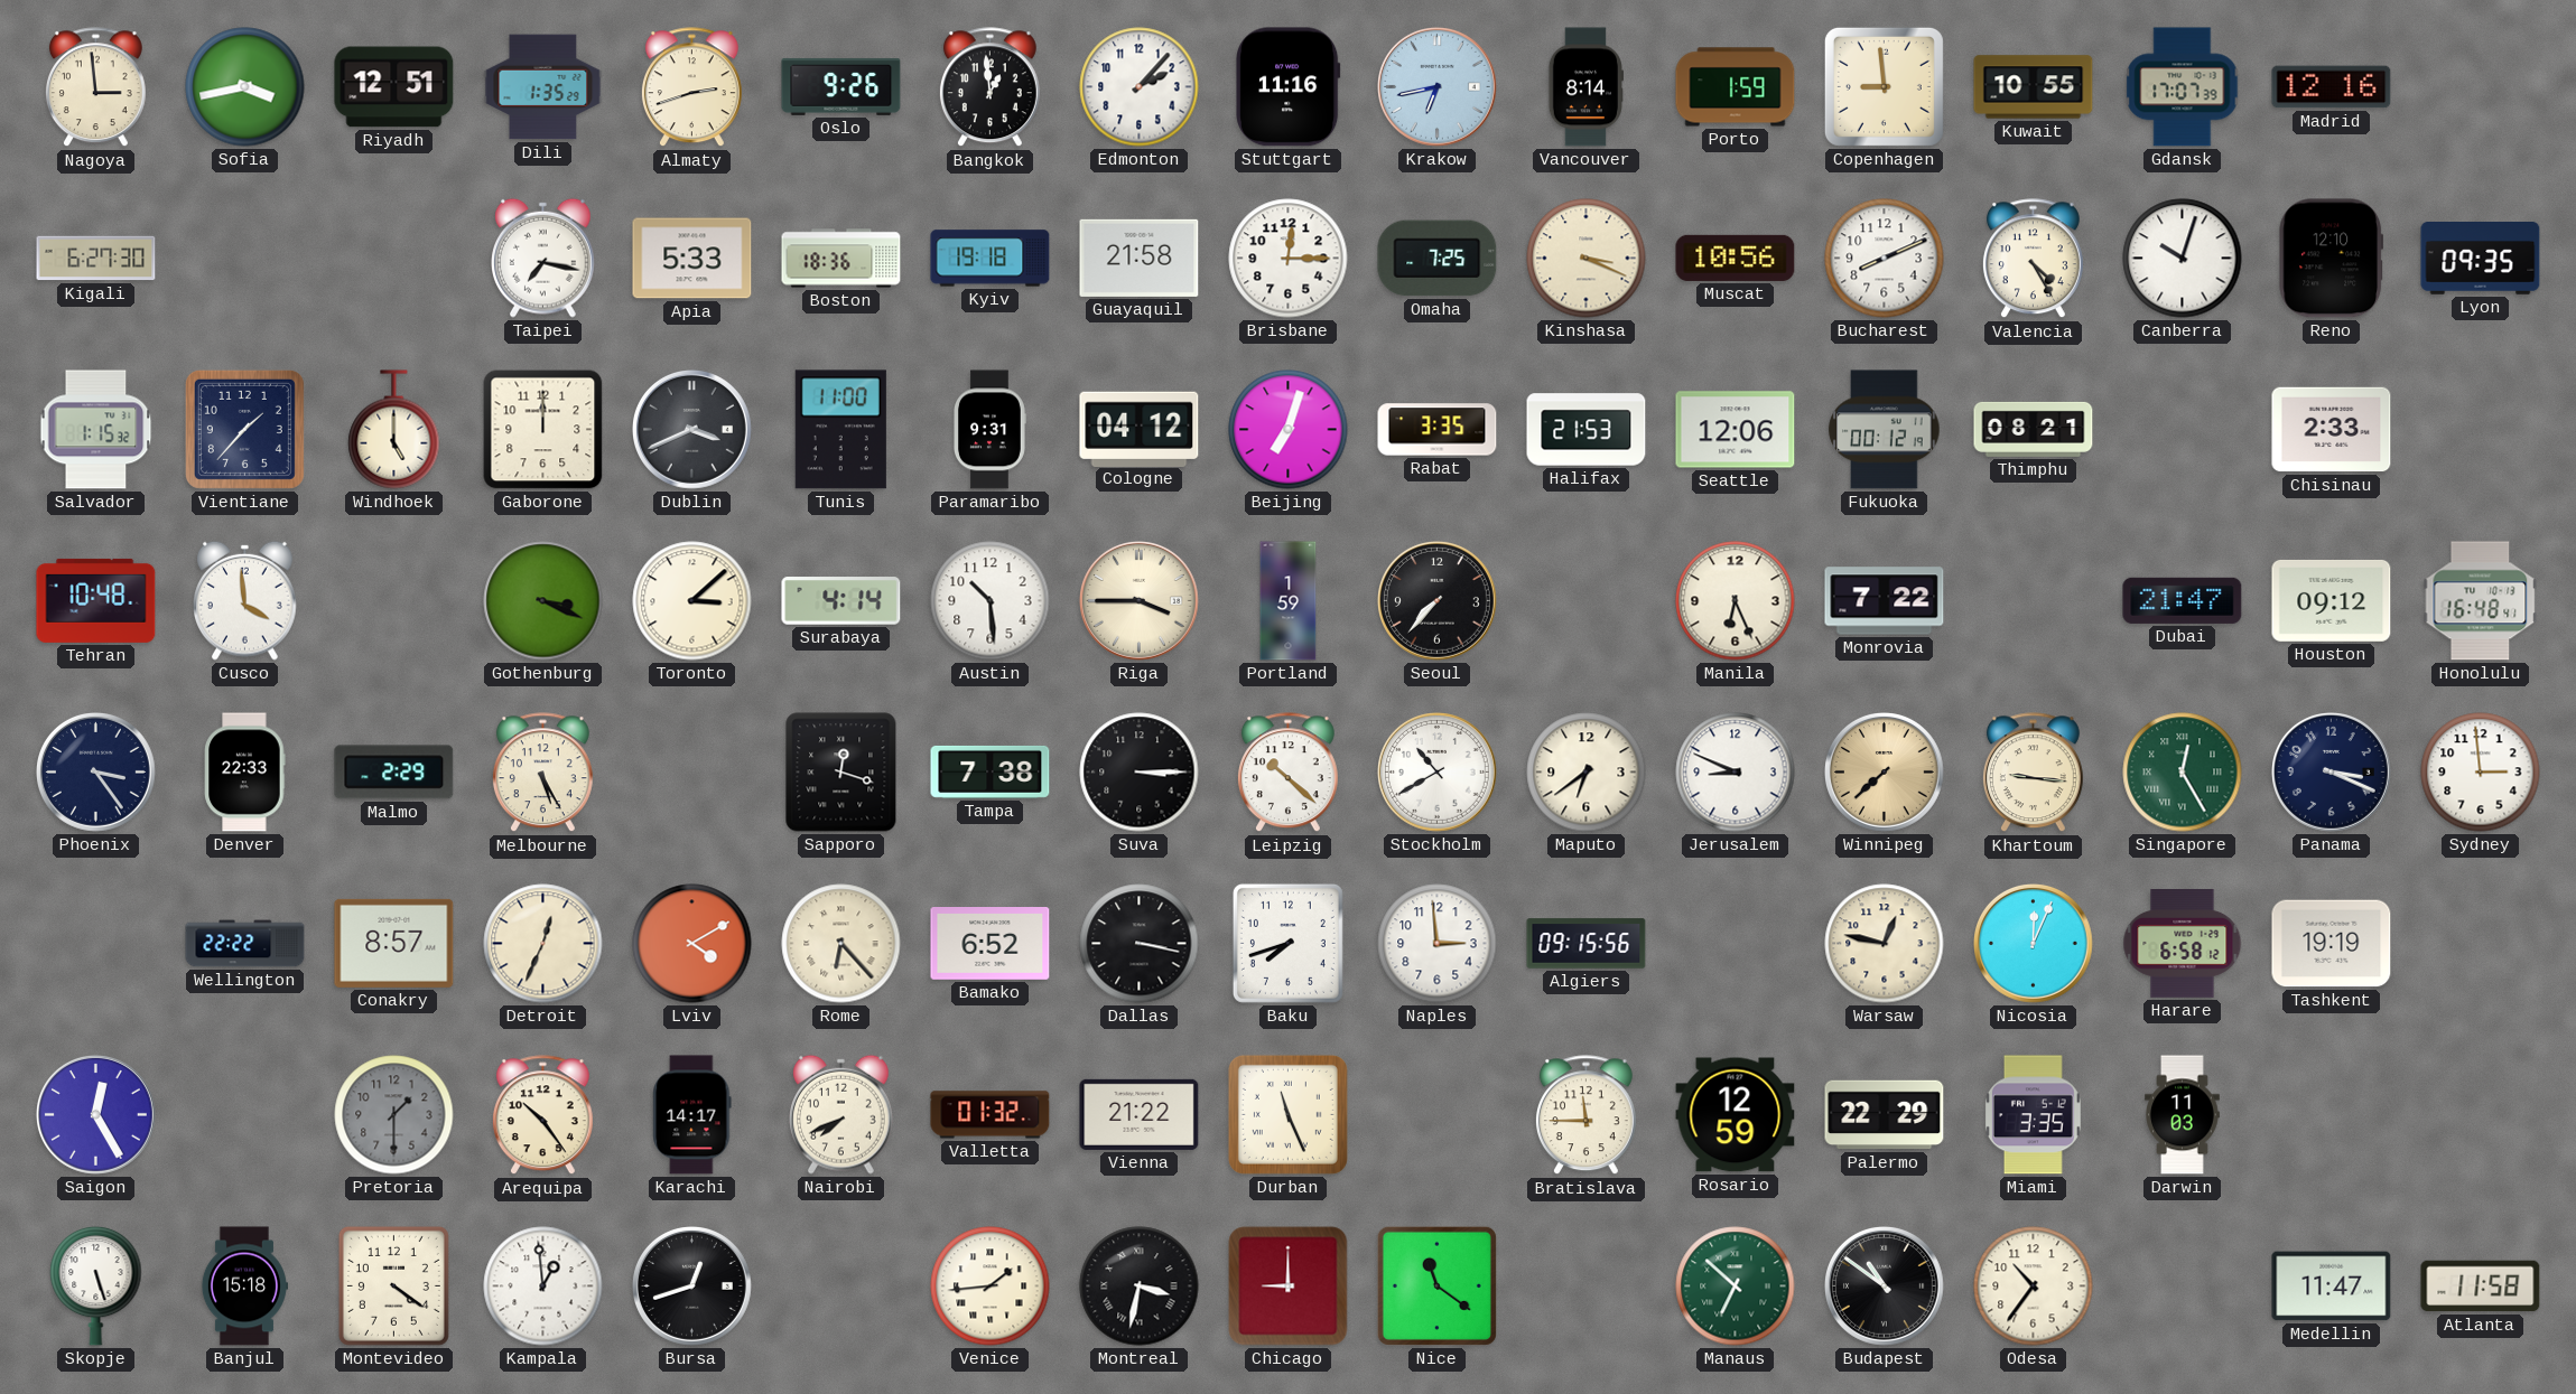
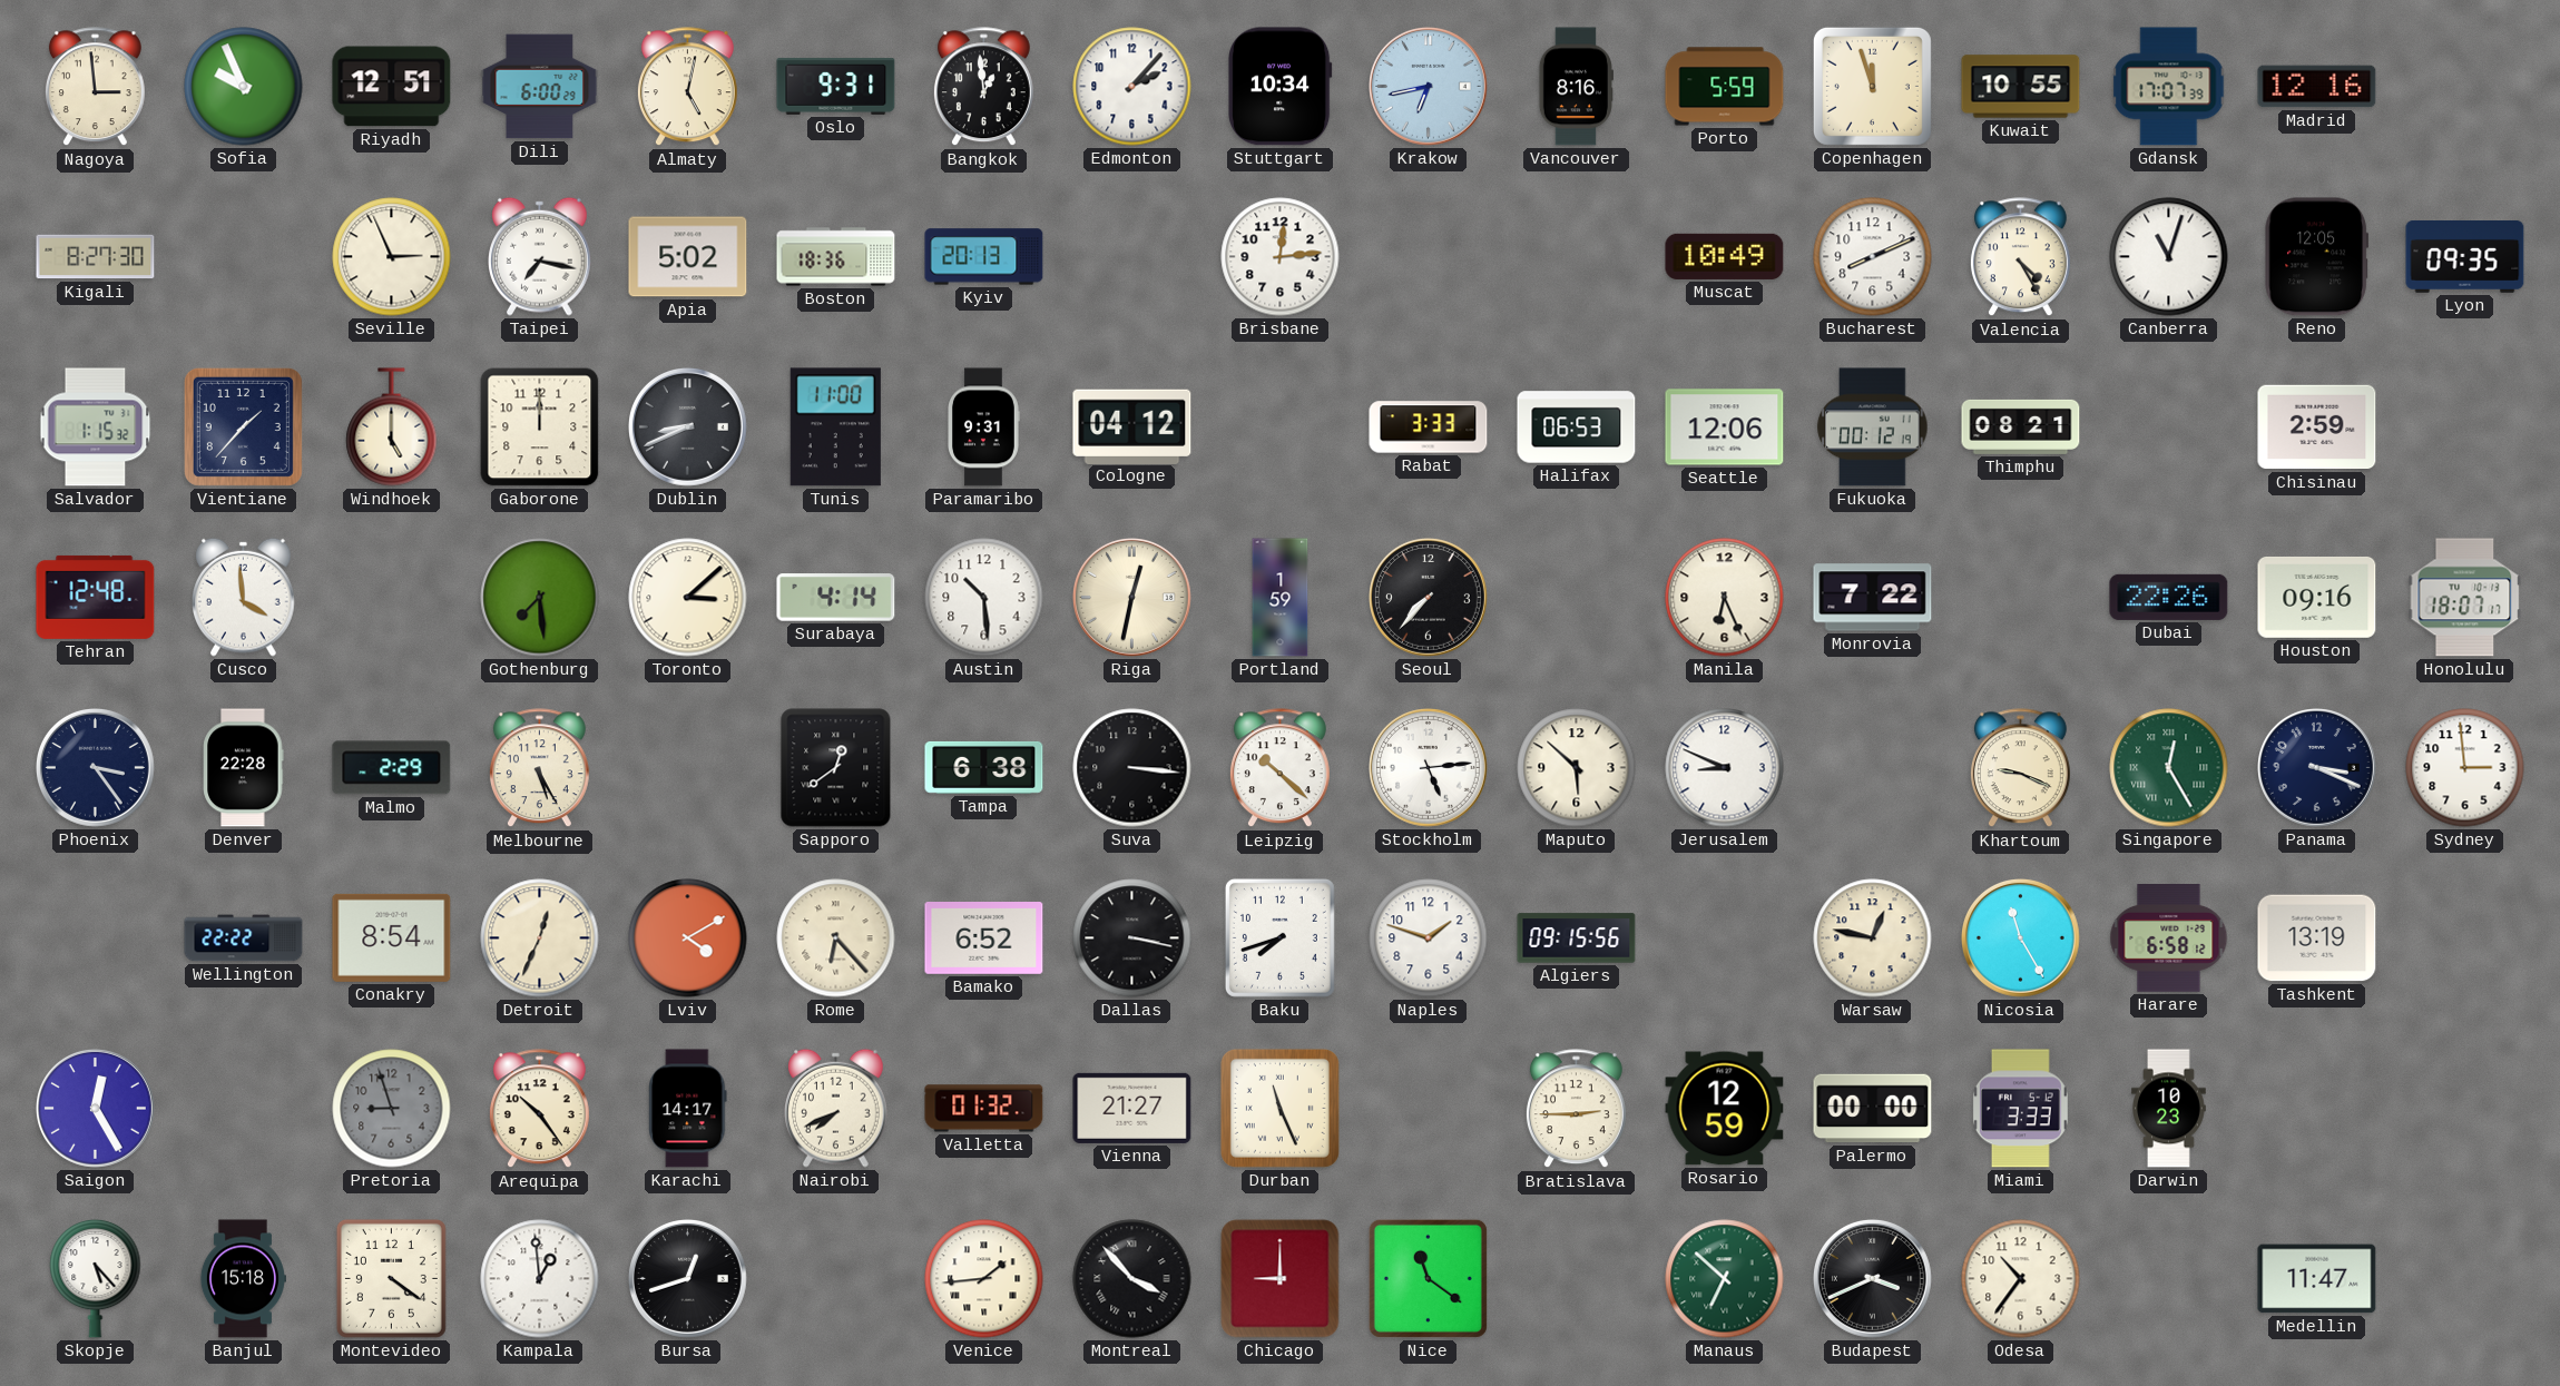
Sofia: 3:43 -> 9:56 (244, 87)
Dili: 1:35 -> 6:00 (540, 87)
Almaty: 2:42 -> 5:02 (687, 87)
Oslo: 9:26 -> 9:31 (836, 86)
Stuttgart: 11:16 -> 10:34 (1281, 87)
Vancouver: 8:14 -> 8:16 (1576, 87)
Porto: 1:59 -> 5:59 (1725, 87)
Copenhagen: 8:59 -> 11:57 (1872, 86)
Kigali: 6:27 -> 8:27 (96, 257)
Seville: none -> 2:56 (392, 257)
Apia: 5:33 -> 5:02 (688, 257)
Kyiv: 19:18 -> 20:13 (984, 257)
Guayaquil: 21:58 -> none (1140, 258)
Brisbane: 12:15 -> 12:14 (1281, 257)
Omaha: 7:25 -> none (1438, 259)
Kinshasa: 3:19 -> none (1587, 259)
Muscat: 10:56 -> 10:49 (1725, 256)
Canberra: 10:03 -> 11:03 (2169, 257)
Reno: 12:10 -> 12:05 (2316, 257)
Dublin: 3:41 -> 8:41 (688, 427)
Beijing: 7:03 -> none (1289, 430)
Rabat: 3:35 -> 3:33 (1429, 427)
Halifax: 21:53 -> 06:53 (1577, 427)
Chisinau: 2:33 -> 2:59 (2317, 427)
Tehran: 10:48 -> 12:48 (96, 597)
Gothenburg: 3:19 -> 7:29 (540, 598)
Riga: 3:45 -> 12:32 (1132, 598)
Dubai: 21:47 -> 22:26 (2169, 597)
Houston: 09:12 -> 09:16 (2317, 597)
Honolulu: 16:48 -> 18:07 (2465, 598)
Denver: 22:33 -> 22:28 (244, 768)
Sapporo: 12:18 -> 12:39 (836, 768)
Tampa: 7:38 -> 6:38 (984, 767)
Suva: 3:15 -> 3:16 (1132, 768)
Stockholm: 10:40 -> 5:14 (1429, 768)
Maputo: 6:39 -> 5:52 (1577, 768)
Winnipeg: 7:38 -> none (1885, 773)
Khartoum: 9:16 -> 9:19 (2020, 768)
Conakry: 8:57 -> 8:54 (392, 937)
Naples: 2:59 -> 1:48 (1429, 938)
Nicosia: 12:04 -> 11:25 (2021, 938)
Tashkent: 19:19 -> 13:19 (2317, 938)
Pretoria: 1:30 -> 8:57 (392, 1109)
Vienna: 21:22 -> 21:27 (1132, 1108)
Bratislava: 11:45 -> 2:45 (1576, 1109)
Palermo: 22:29 -> 00:00 (1873, 1109)
Miami: 3:35 -> 3:33 (2020, 1109)
Darwin: 11:03 -> 10:23 (2169, 1109)
Skopje: 5:27 -> 5:23 (96, 1278)
Montreal: 3:32 -> 3:53 (1132, 1279)
Budapest: 10:51 -> 3:41 (1873, 1279)
Atlanta: 11:58 -> none (2481, 1287)
